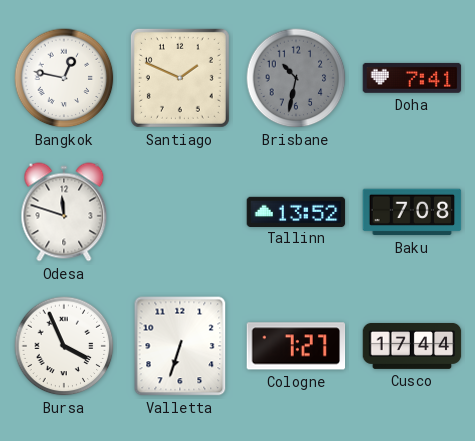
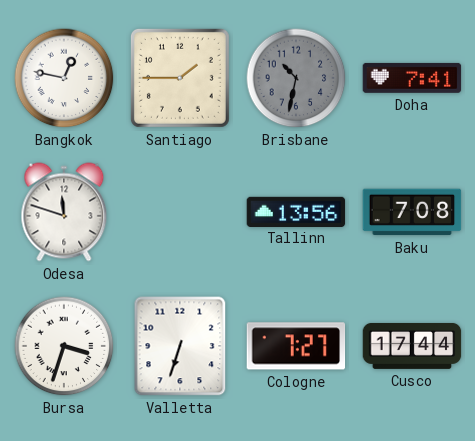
Santiago: 1:49 -> 1:45 (180, 78)
Tallinn: 13:52 -> 13:56 (296, 211)
Bursa: 3:56 -> 3:33 (64, 346)
